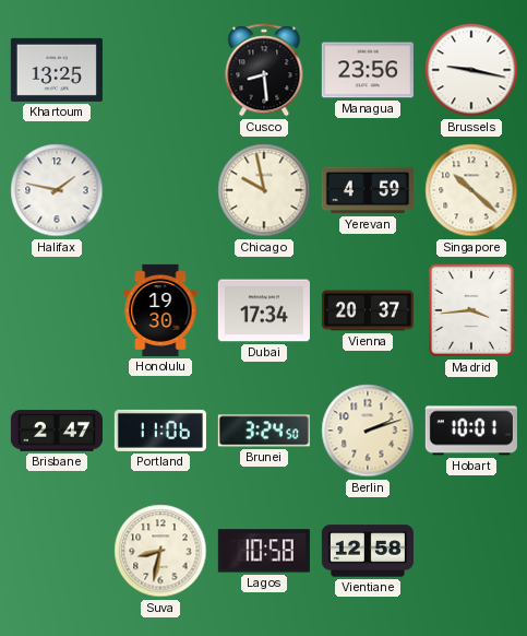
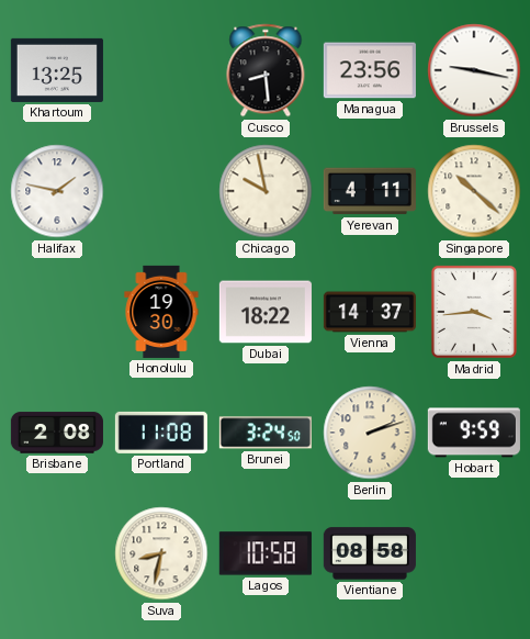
Yerevan: 4:59 -> 4:11 (370, 191)
Dubai: 17:34 -> 18:22 (266, 312)
Vienna: 20:37 -> 14:37 (370, 312)
Brisbane: 2:47 -> 2:08 (57, 433)
Portland: 11:06 -> 11:08 (161, 433)
Hobart: 10:01 -> 9:59 (474, 433)
Vientiane: 12:58 -> 08:58 (370, 553)
